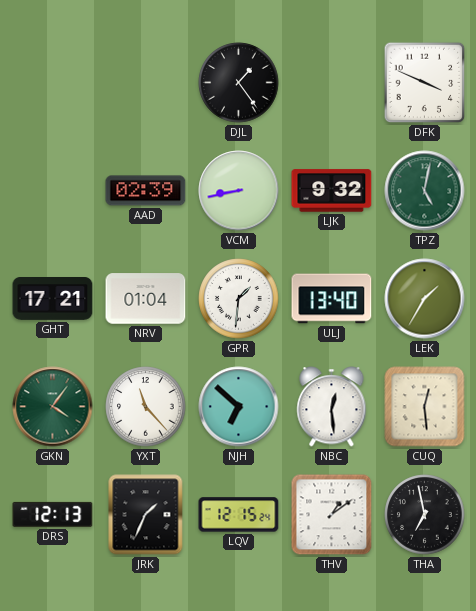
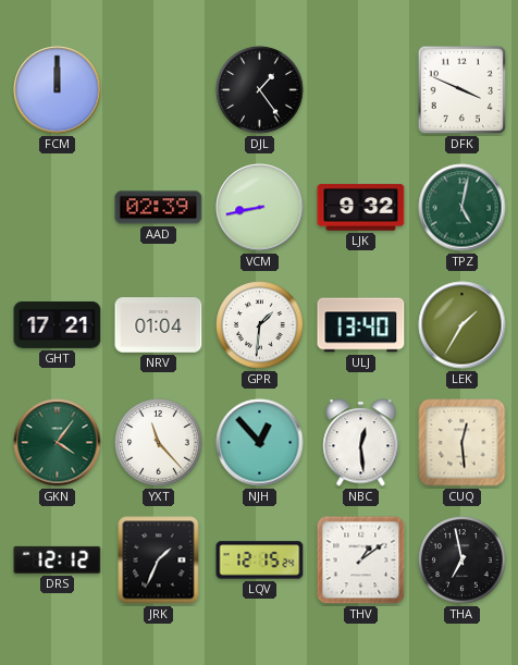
FCM: none -> 12:00 (58, 90)
NJH: 6:52 -> 12:53 (260, 443)
DRS: 12:13 -> 12:12 (58, 559)
